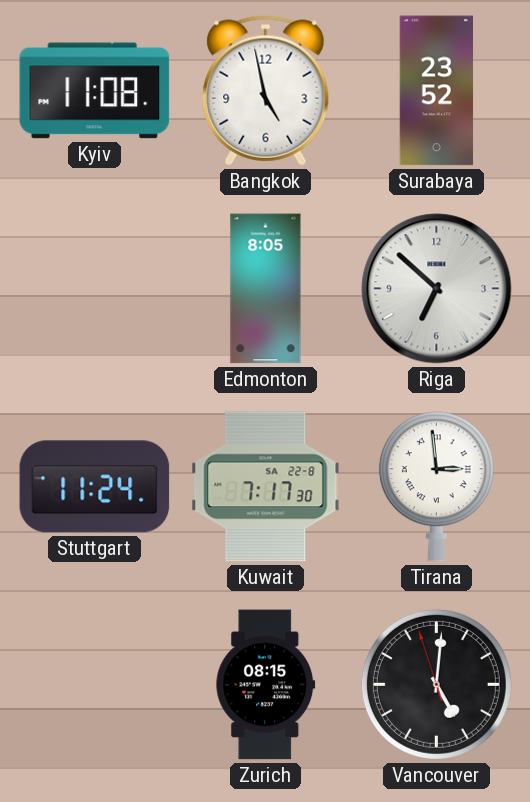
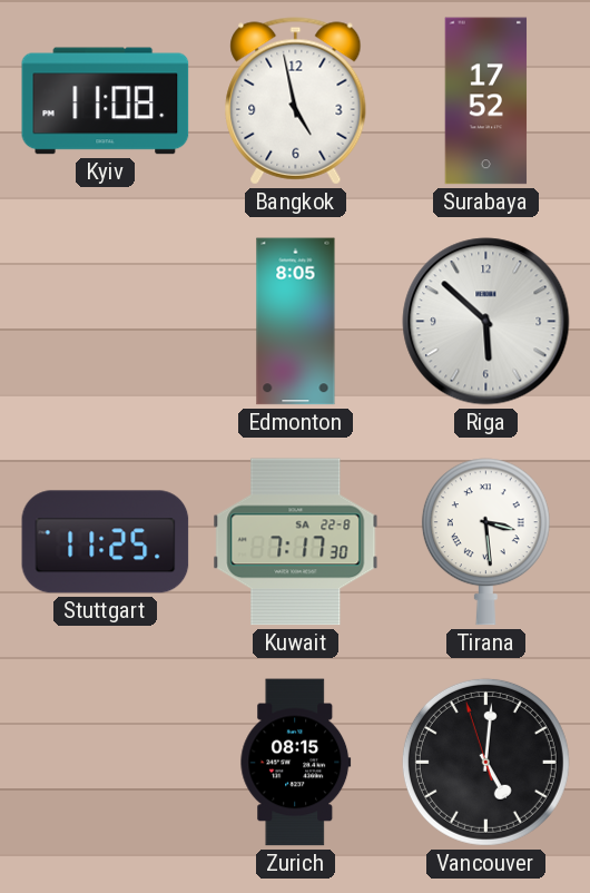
Surabaya: 23:52 -> 17:52 (486, 101)
Riga: 6:52 -> 5:52 (486, 322)
Stuttgart: 11:24 -> 11:25 (106, 542)
Tirana: 2:59 -> 3:29 (485, 542)
